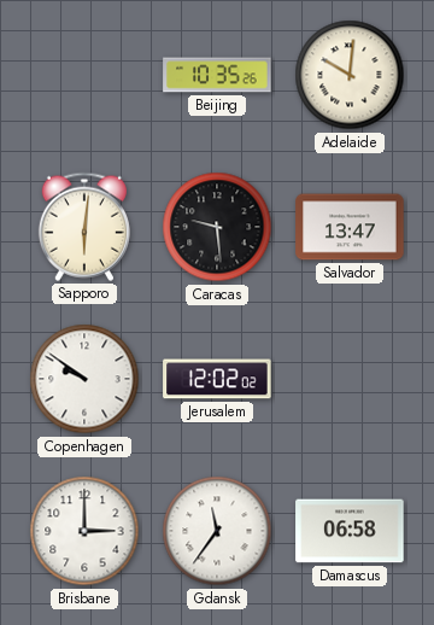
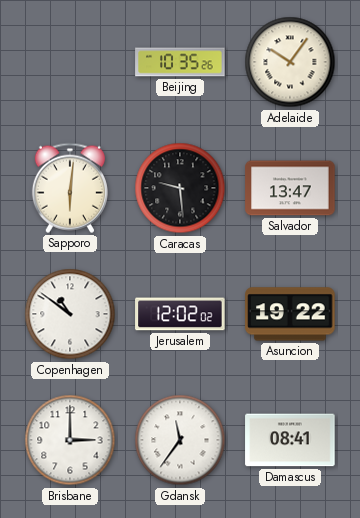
Adelaide: 10:01 -> 10:06 (290, 62)
Copenhagen: 9:51 -> 10:51 (70, 314)
Asuncion: none -> 19:22 (290, 314)
Damascus: 06:58 -> 08:41 (290, 440)
